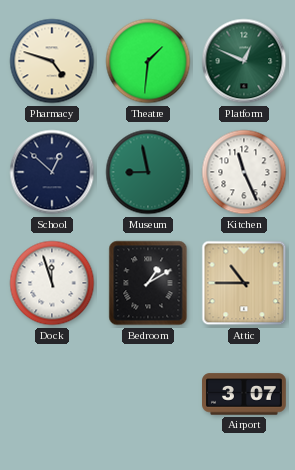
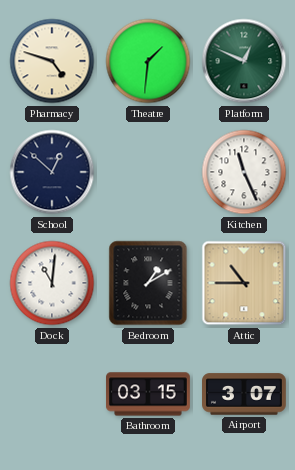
Museum: 8:58 -> none (148, 172)
Dock: 11:57 -> 11:01 (52, 283)
Bathroom: none -> 03:15 (148, 394)
